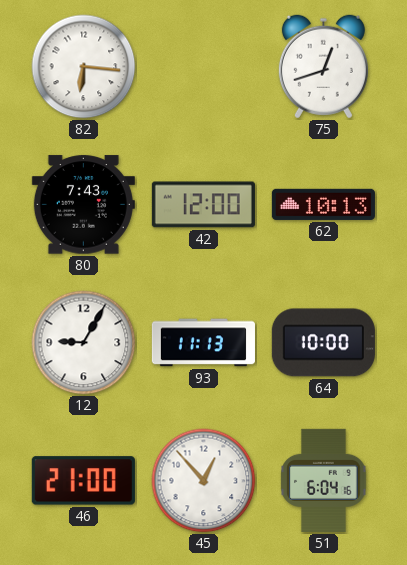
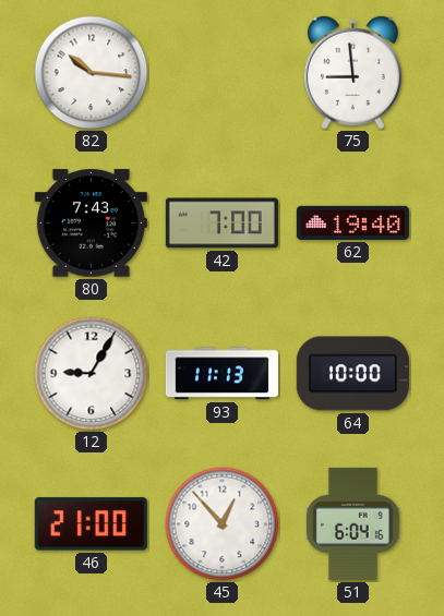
82: 6:16 -> 10:16 (92, 73)
75: 12:42 -> 8:59 (352, 73)
42: 12:00 -> 7:00 (221, 224)
62: 10:13 -> 19:40 (352, 222)
